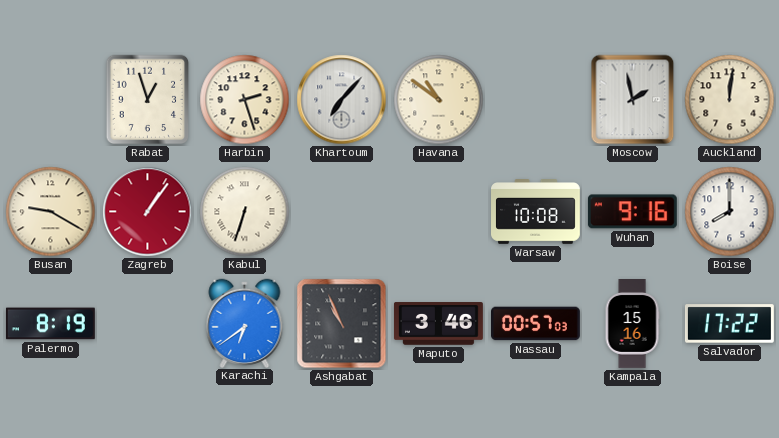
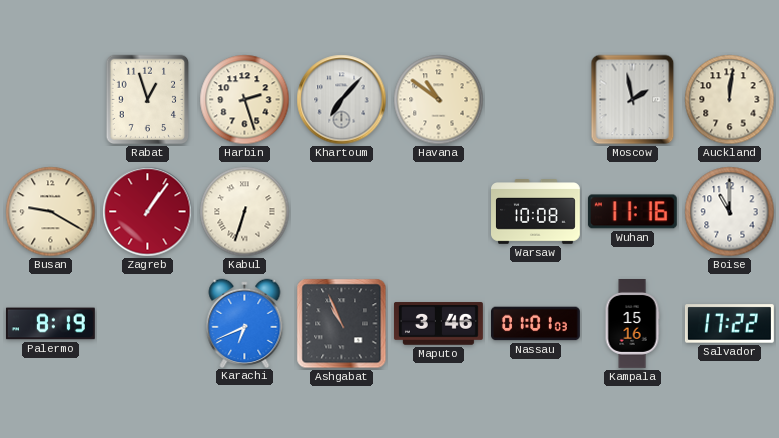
Wuhan: 9:16 -> 11:16 (632, 212)
Boise: 8:00 -> 11:00 (730, 212)
Karachi: 6:39 -> 6:41 (245, 323)
Nassau: 00:57 -> 01:01 (536, 324)
